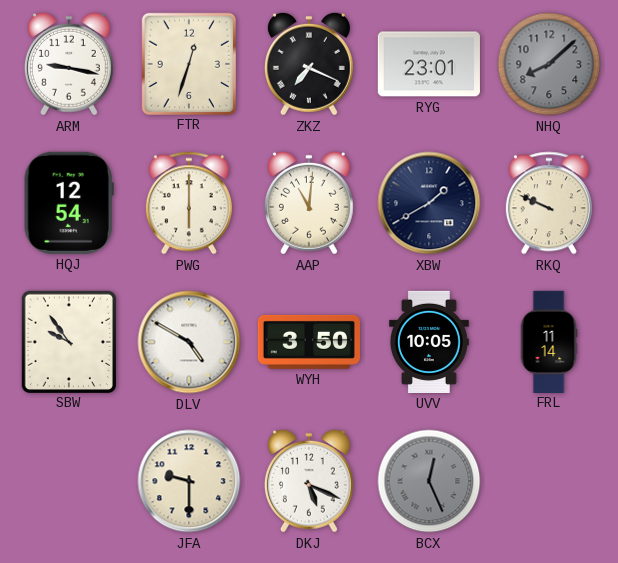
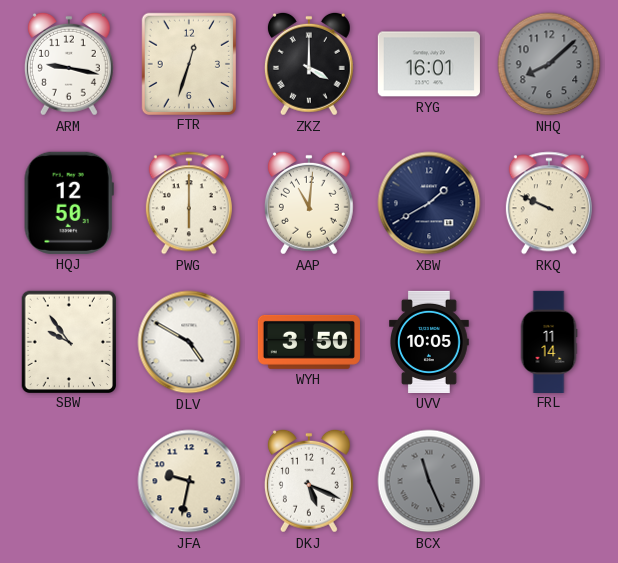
ZKZ: 7:19 -> 4:00 (309, 64)
RYG: 23:01 -> 16:01 (429, 64)
HQJ: 12:54 -> 12:50 (69, 203)
JFA: 9:30 -> 9:32 (189, 481)
BCX: 12:26 -> 11:26 (429, 481)
